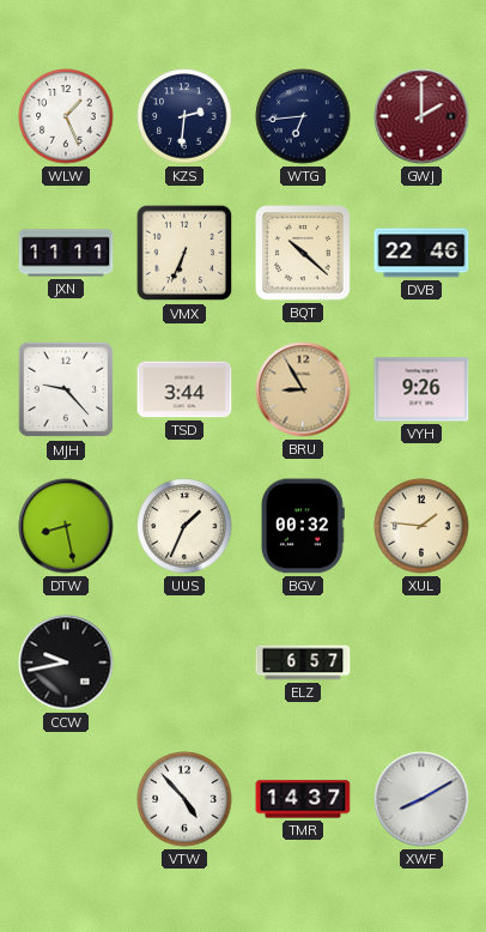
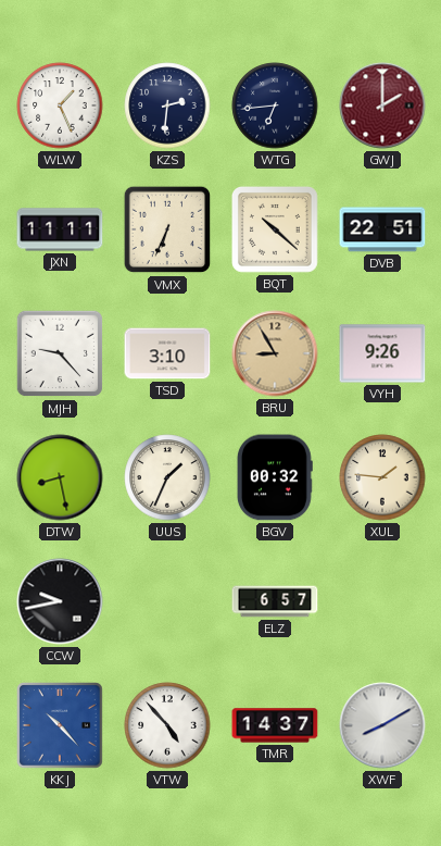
DVB: 22:46 -> 22:51 (382, 229)
TSD: 3:44 -> 3:10 (167, 353)
KKJ: none -> 10:23 (61, 726)
